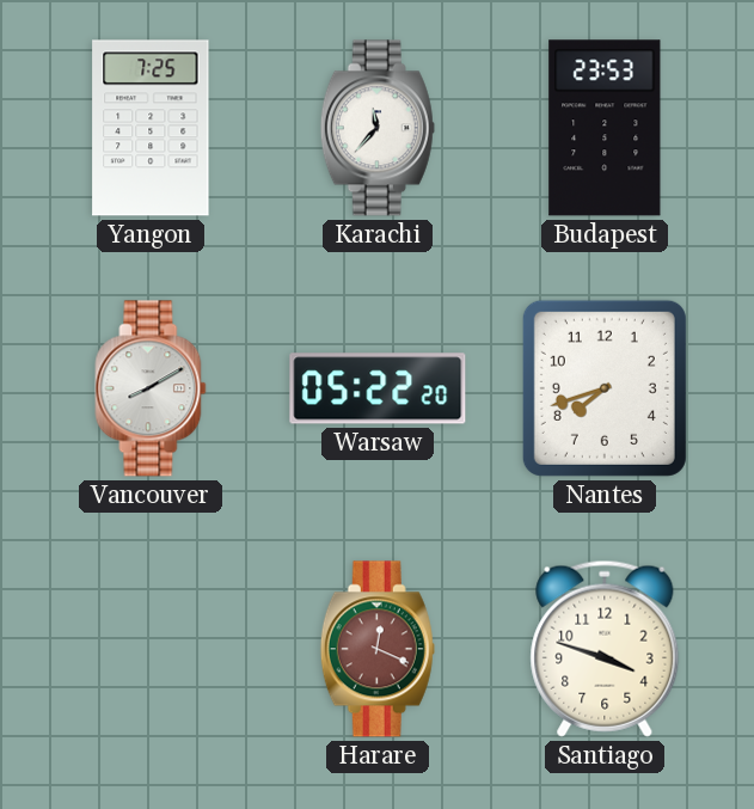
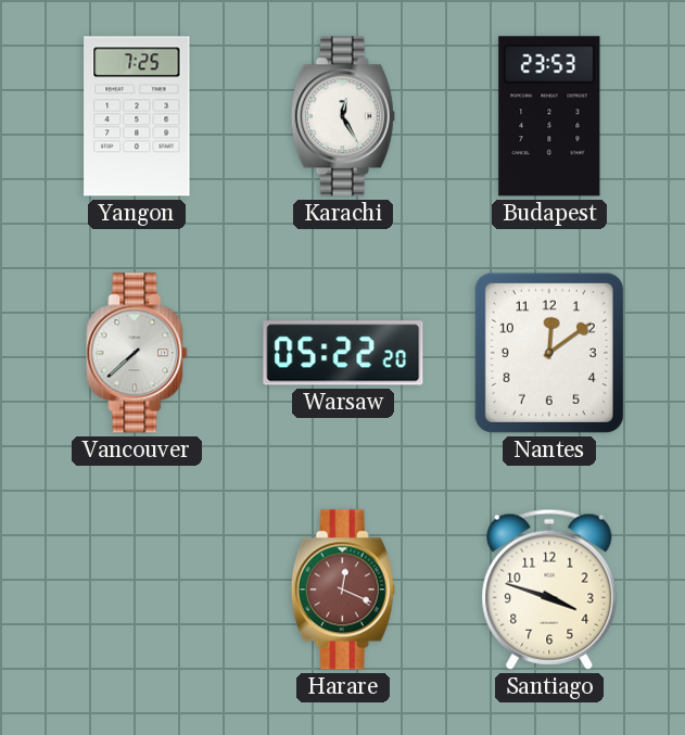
Karachi: 11:37 -> 12:25 (343, 116)
Vancouver: 8:10 -> 7:38 (137, 353)
Nantes: 7:42 -> 12:09 (549, 353)
